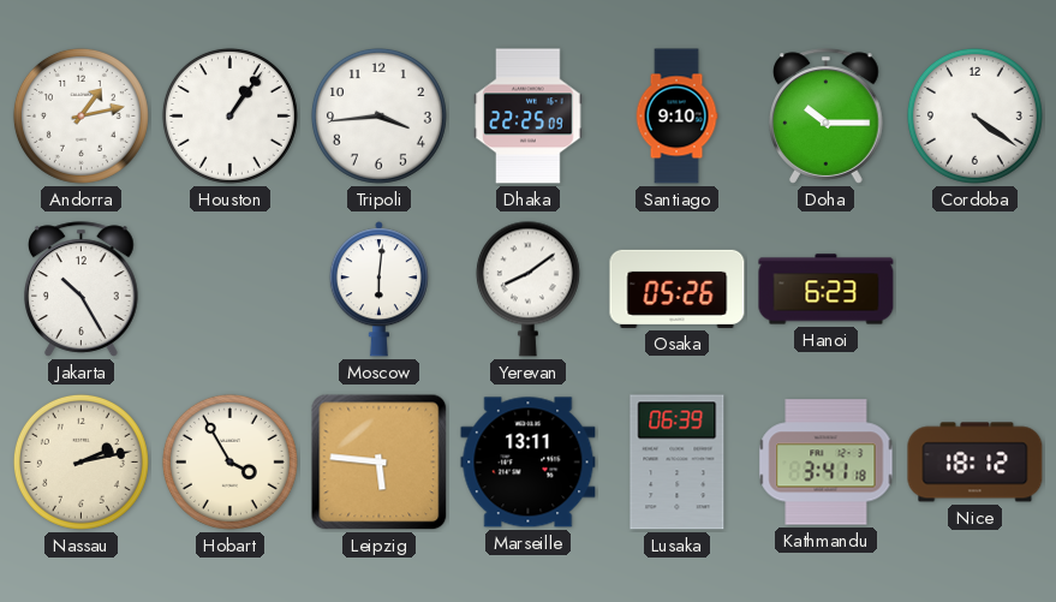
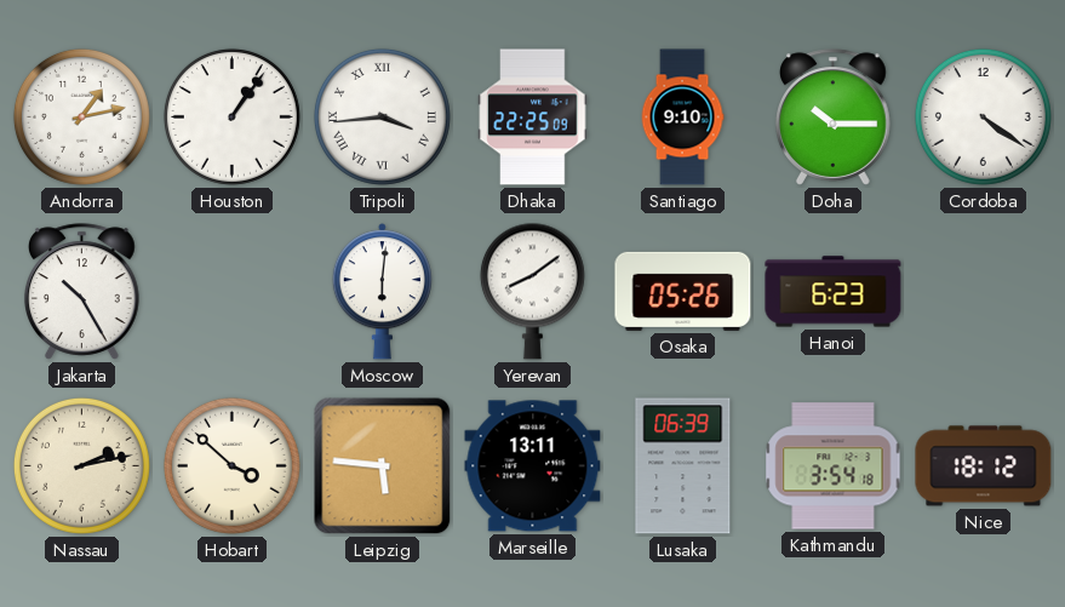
Tripoli numerals: Arabic -> Roman (382, 116)
Hobart: 3:55 -> 3:52 (231, 465)
Kathmandu: 3:41 -> 3:54 (834, 466)
